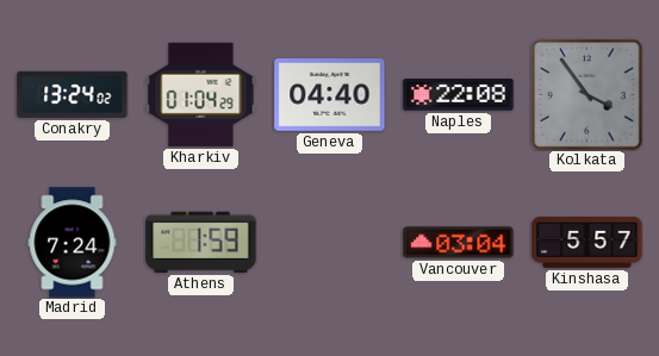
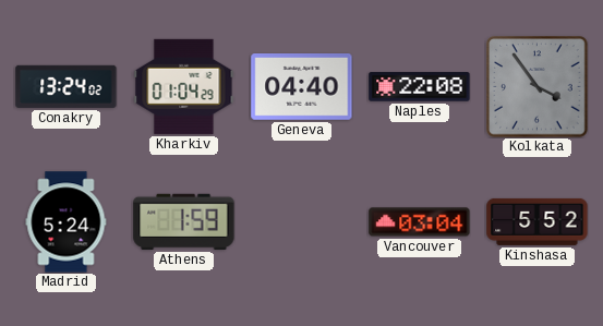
Madrid: 7:24 -> 5:24 (67, 222)
Kinshasa: 5:57 -> 5:52 (538, 221)
